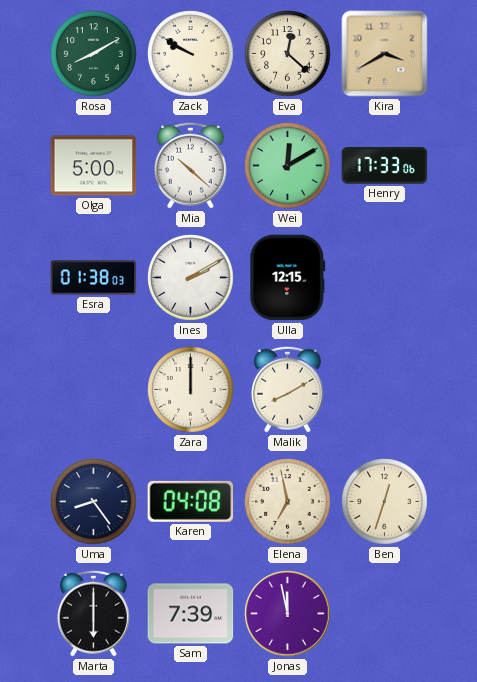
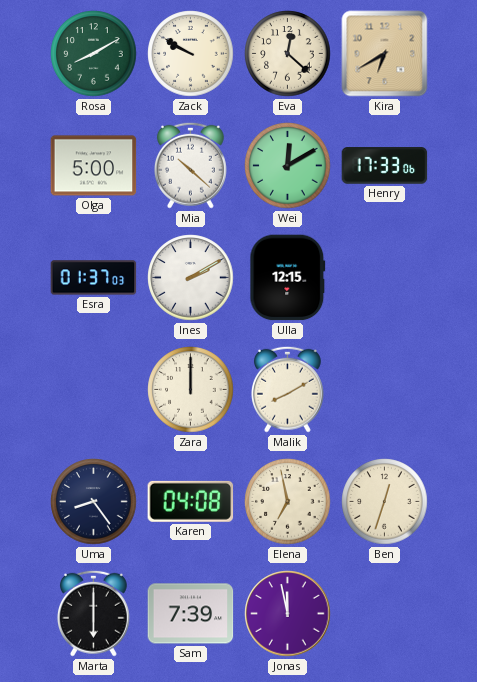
Kira: 3:40 -> 6:40 (385, 54)
Esra: 01:38 -> 01:37 (94, 278)
